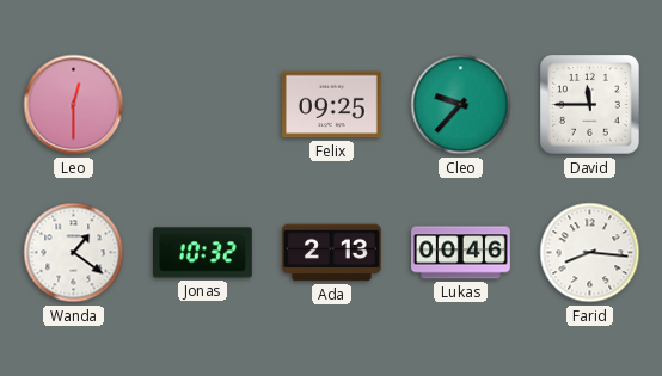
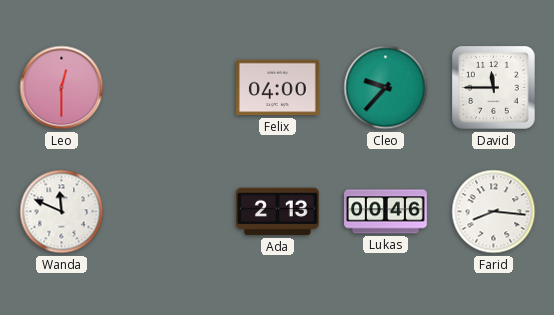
Felix: 09:25 -> 04:00 (278, 88)
Wanda: 1:21 -> 11:49 (62, 212)
Jonas: 10:32 -> none (203, 253)
